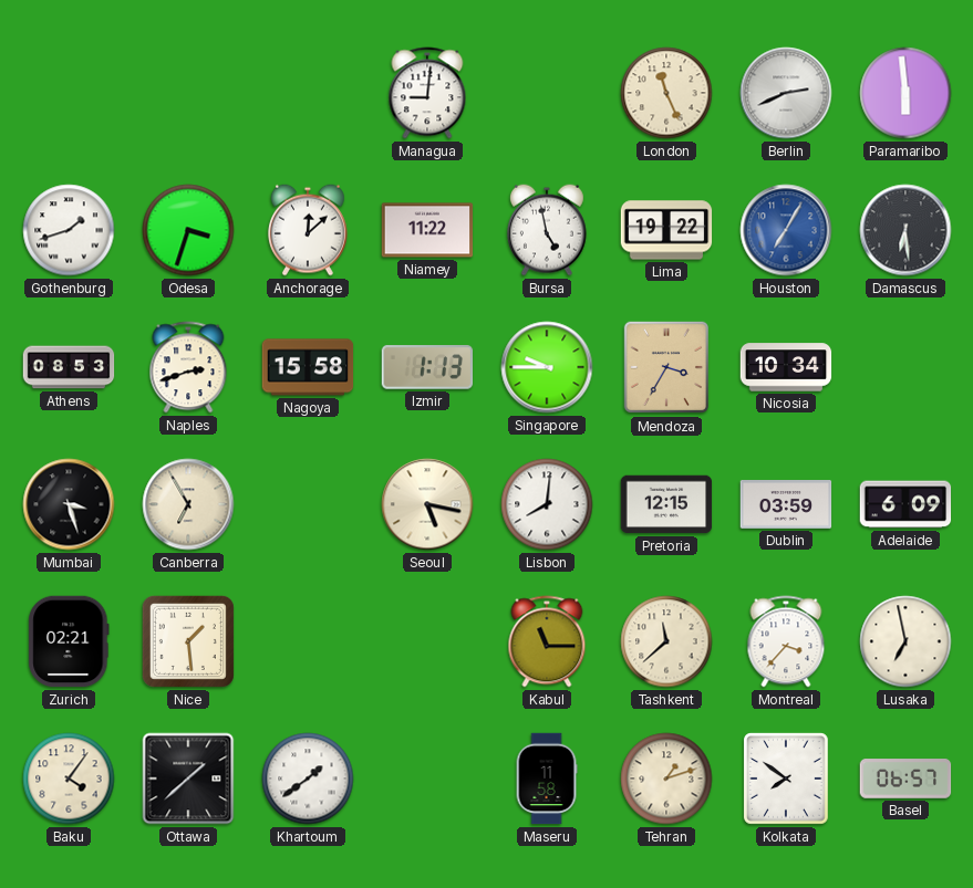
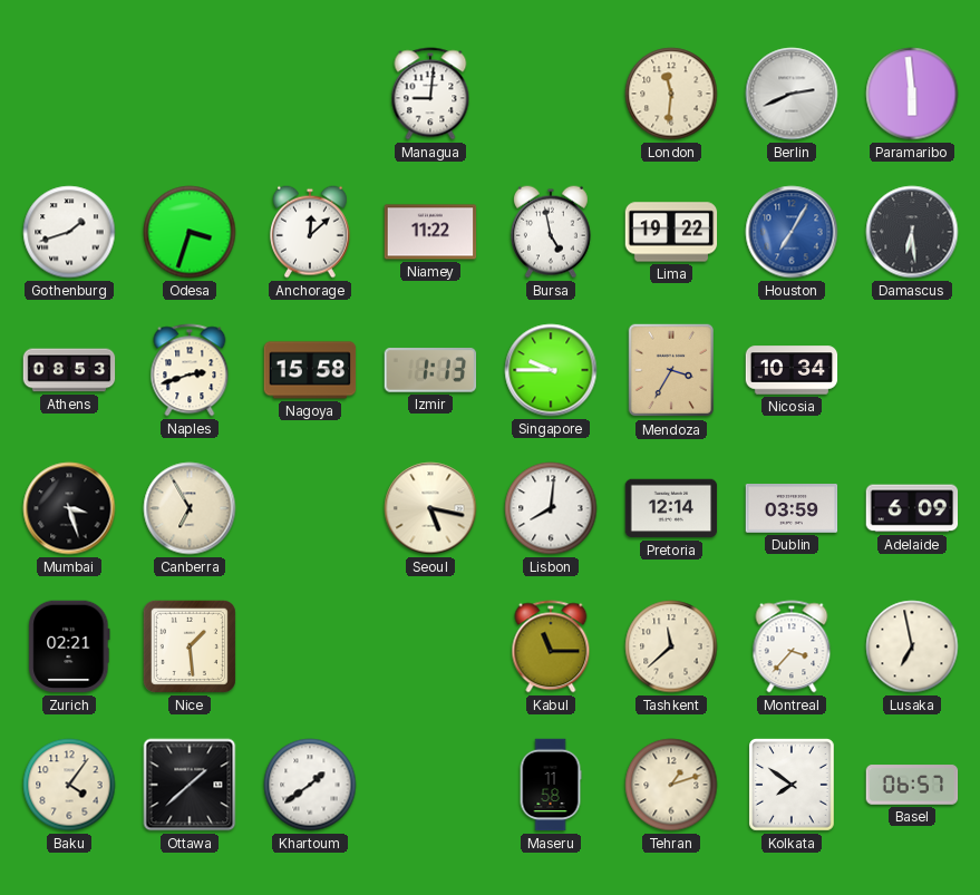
London: 11:26 -> 11:31 (671, 94)
Pretoria: 12:15 -> 12:14 (671, 508)
